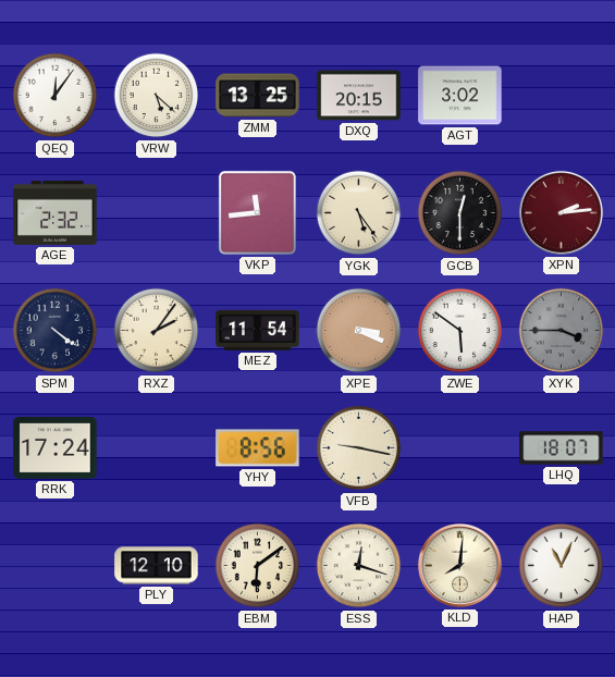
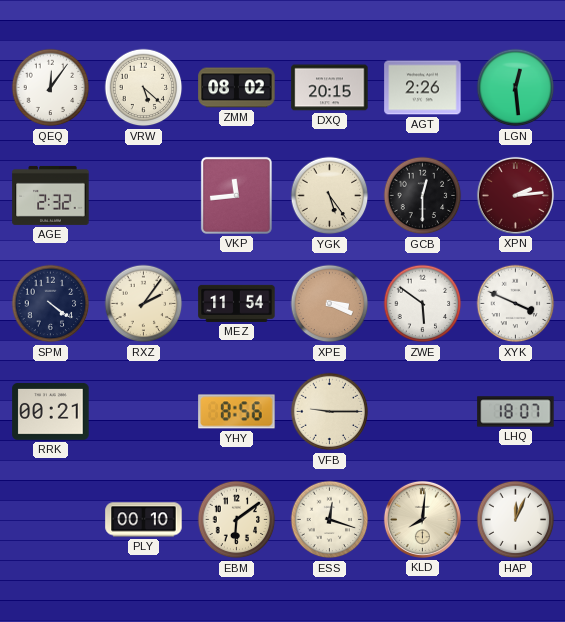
ZMM: 13:25 -> 08:02 (237, 88)
AGT: 3:02 -> 2:26 (423, 88)
LGN: none -> 12:29 (516, 88)
XYK: 3:45 -> 3:49 (516, 304)
XYK dial: grey -> white (516, 304)
RRK: 17:24 -> 00:21 (51, 412)
VFB: 9:17 -> 9:15 (330, 412)
PLY: 12:10 -> 00:10 (144, 520)
HAP: 11:04 -> 12:04 (516, 520)
